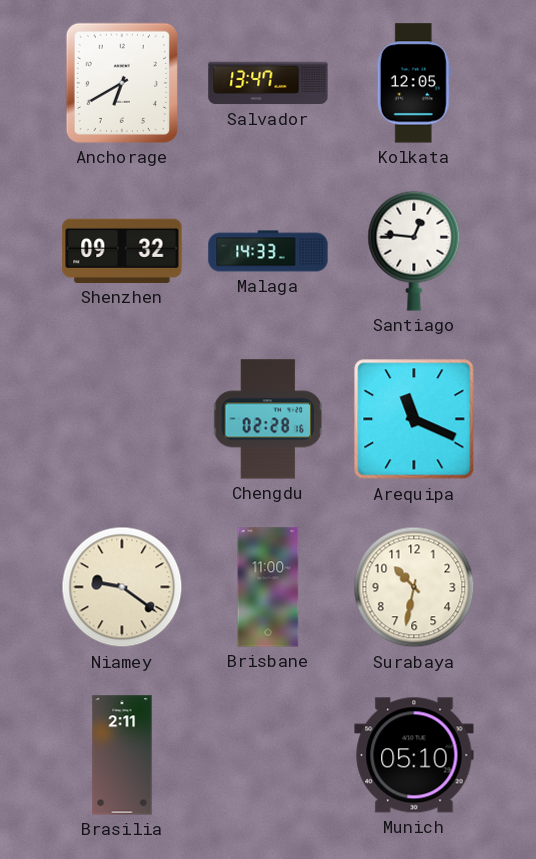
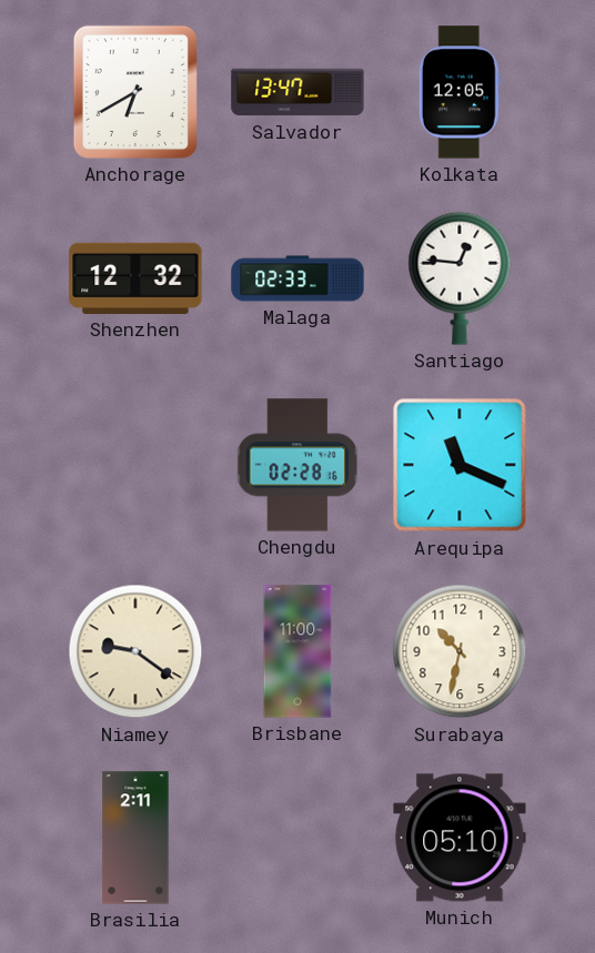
Shenzhen: 09:32 -> 12:32 (135, 278)
Malaga: 14:33 -> 02:33 (297, 278)
